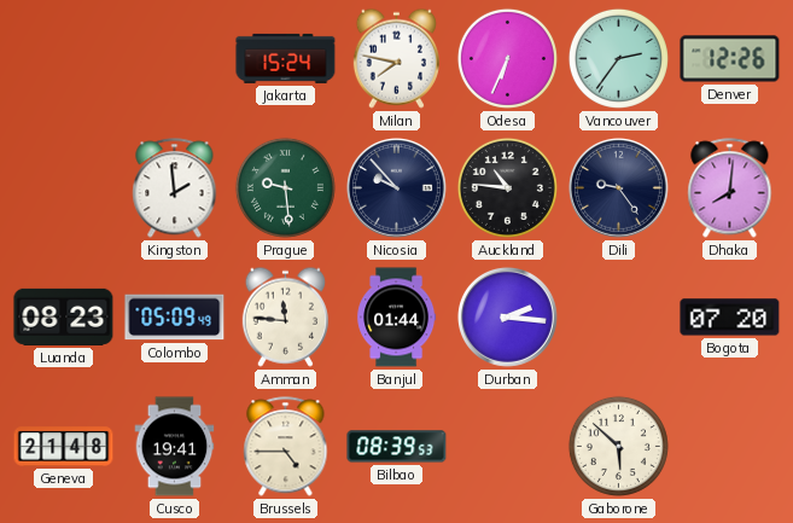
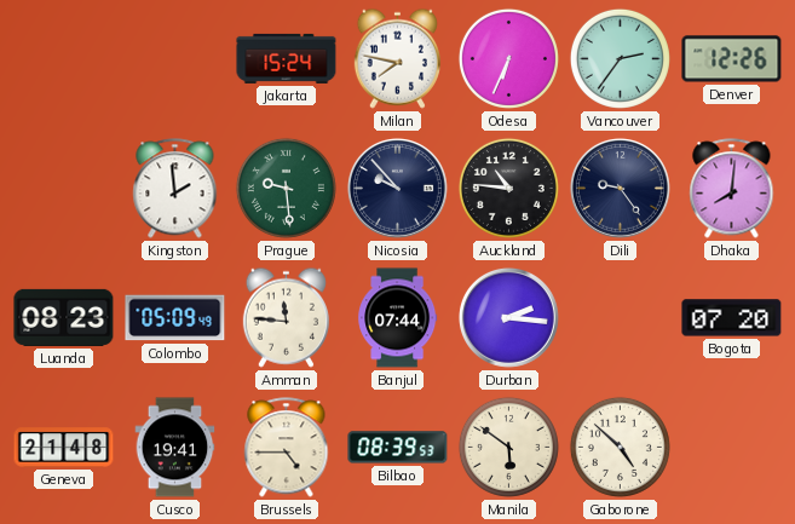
Banjul: 01:44 -> 07:44 (398, 318)
Manila: none -> 5:51 (508, 447)
Gaborone: 5:52 -> 4:52 (620, 447)
